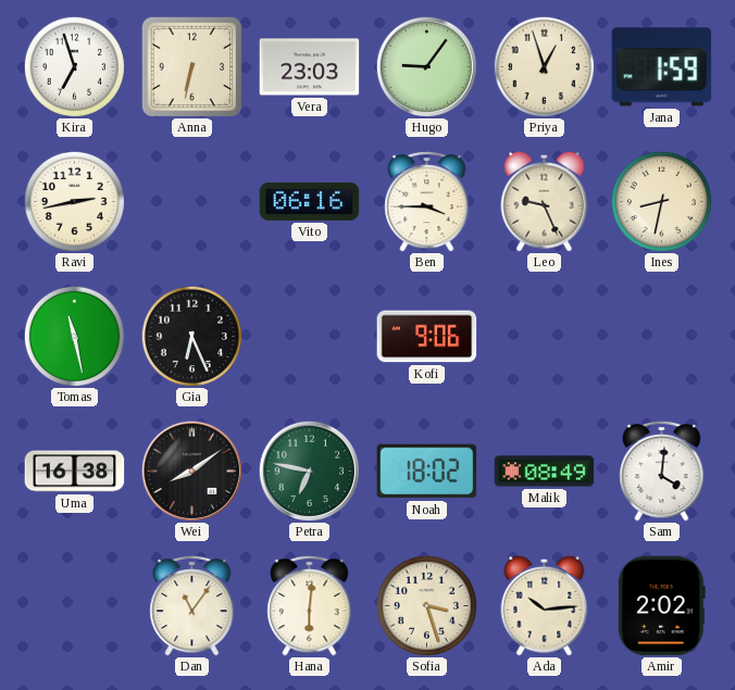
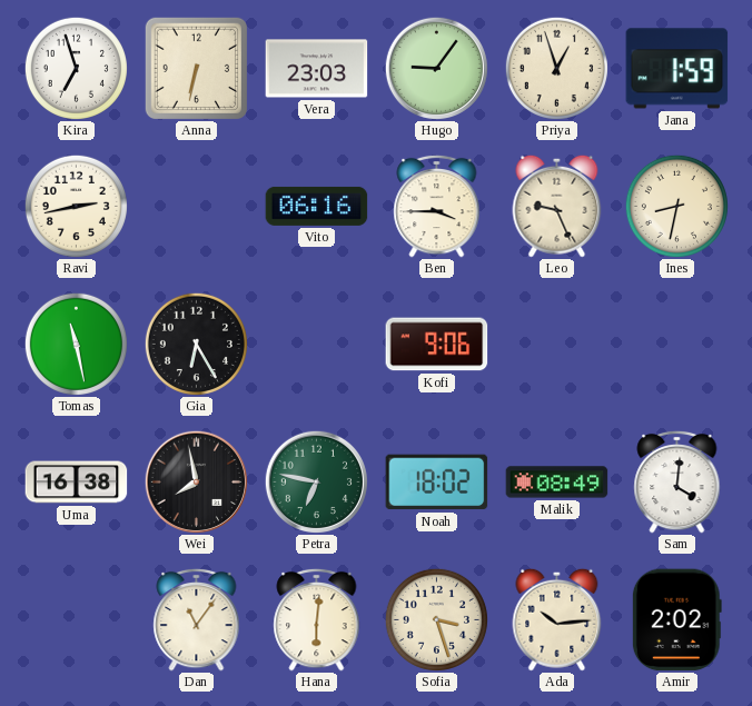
Gia: 6:26 -> 6:25 (196, 344)
Wei: 8:09 -> 7:58 (196, 481)
